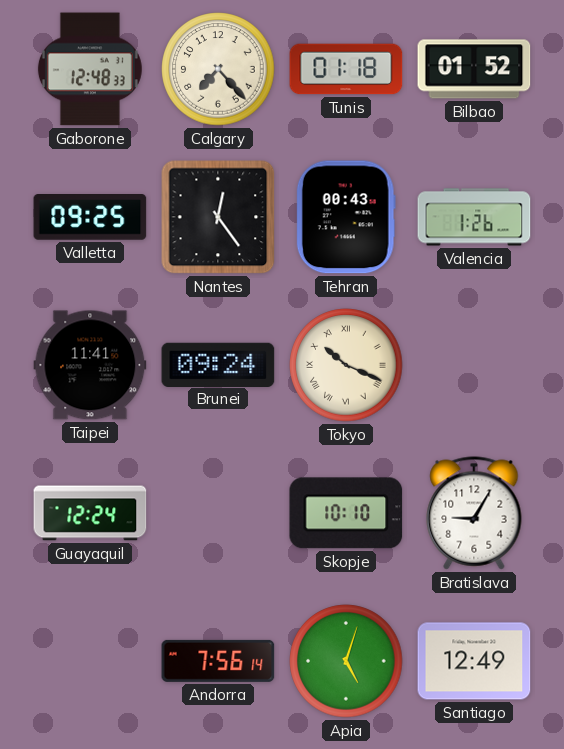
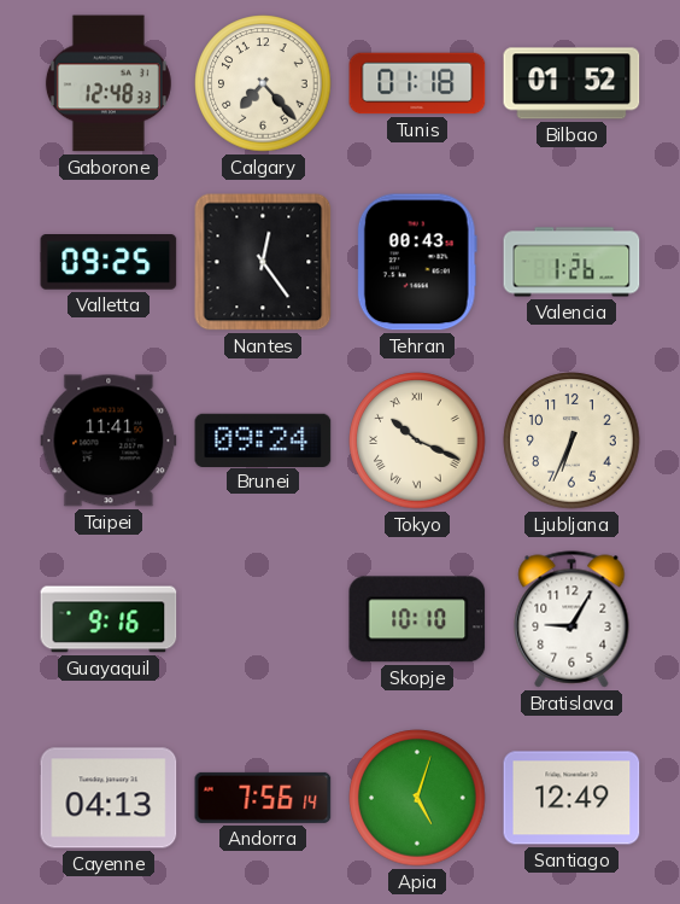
Ljubljana: none -> 6:34 (571, 441)
Guayaquil: 12:24 -> 9:16 (109, 619)
Cayenne: none -> 04:13 (109, 798)
